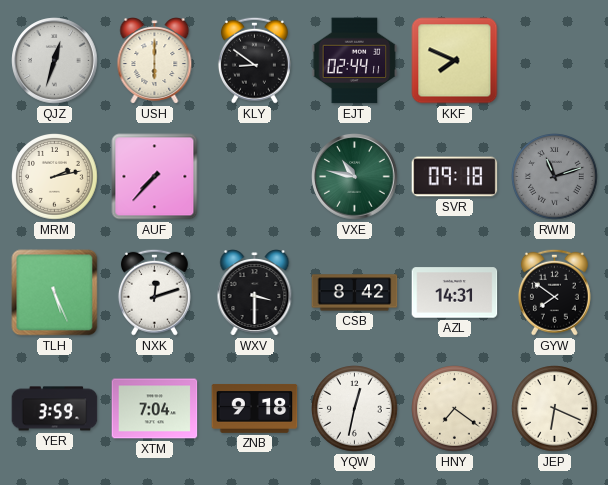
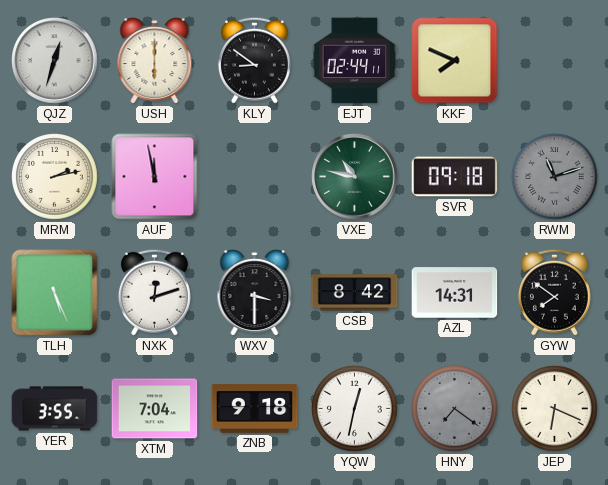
AUF: 7:37 -> 11:58 (155, 177)
YER: 3:59 -> 3:55 (55, 409)
HNY dial: cream -> grey (455, 409)
